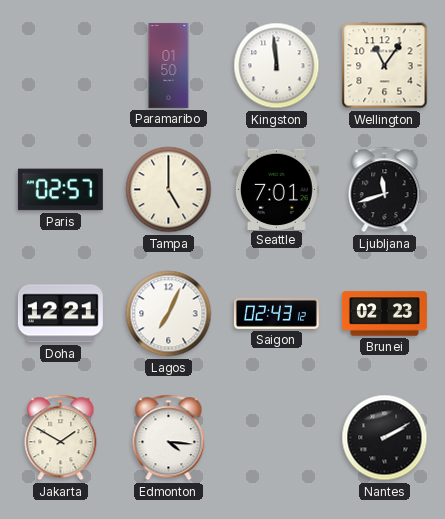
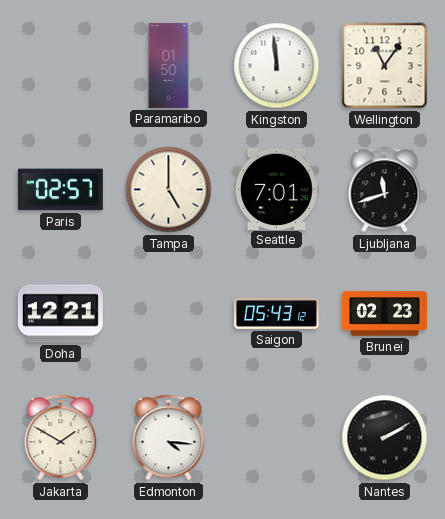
Lagos: 7:04 -> none (169, 314)
Saigon: 02:43 -> 05:43 (276, 313)
